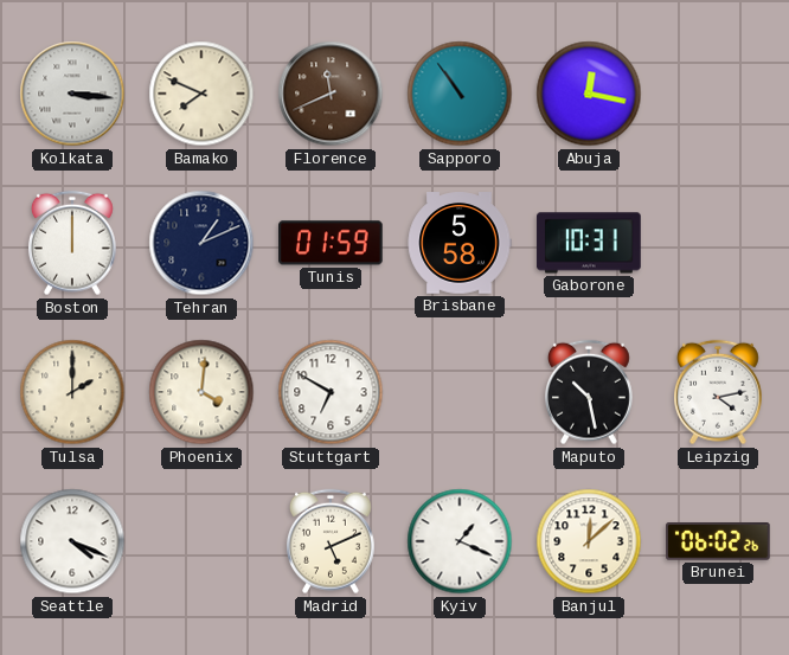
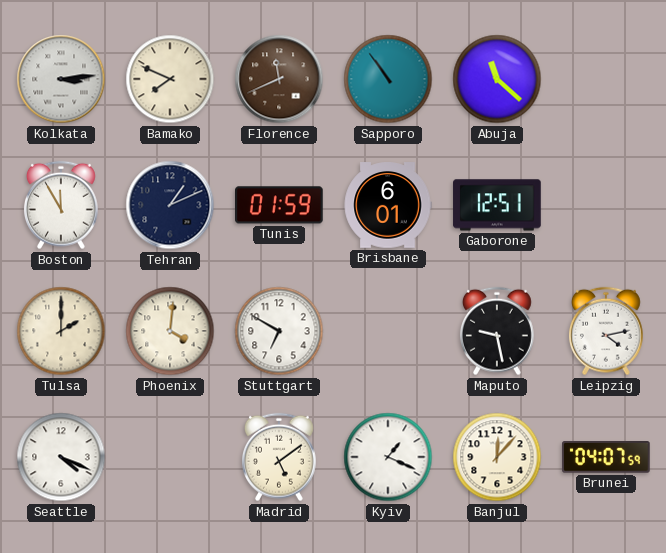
Kolkata: 3:16 -> 3:14 (61, 79)
Abuja: 12:17 -> 11:22 (497, 79)
Boston: 12:00 -> 11:55 (61, 205)
Brisbane: 5:58 -> 6:01 (388, 205)
Gaborone: 10:31 -> 12:51 (497, 205)
Maputo: 10:28 -> 9:28 (497, 331)
Madrid: 5:11 -> 5:09 (279, 457)
Banjul: 12:08 -> 12:07 (497, 457)
Brunei: 06:02 -> 04:07 (607, 458)
